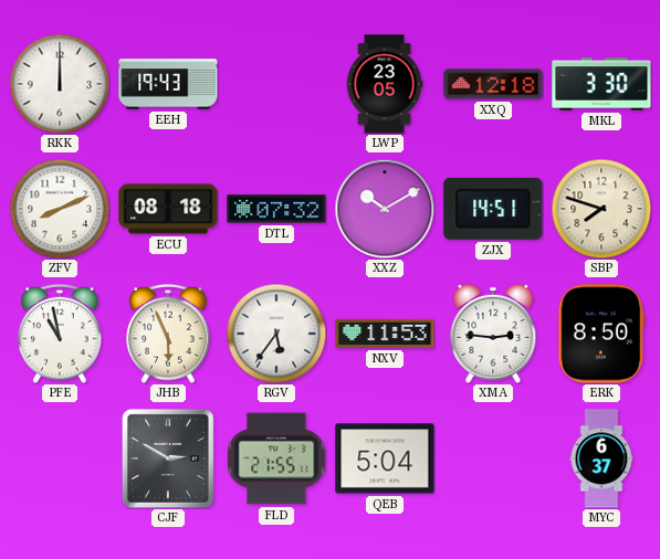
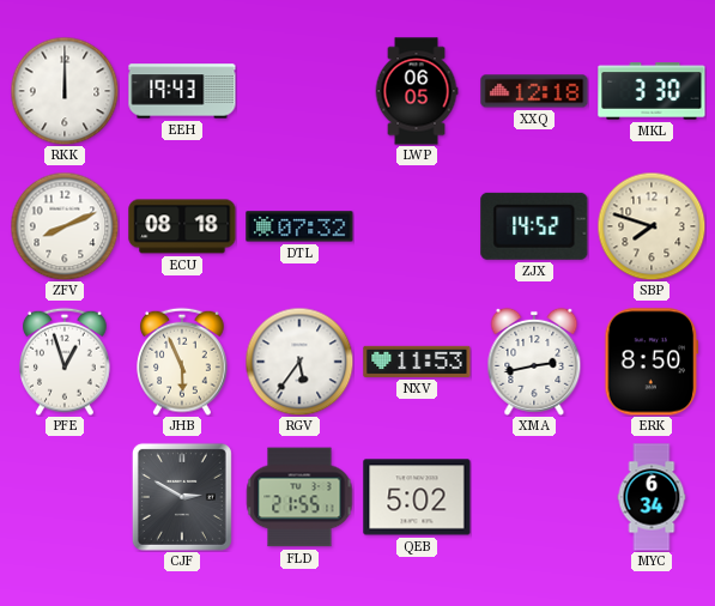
LWP: 23:05 -> 06:05 (417, 91)
XXZ: 10:10 -> none (385, 209)
ZJX: 14:51 -> 14:52 (534, 226)
PFE: 10:58 -> 12:57 (66, 362)
XMA: 2:46 -> 2:43 (534, 362)
QEB: 5:04 -> 5:02 (417, 497)
MYC: 6:37 -> 6:34 (652, 497)
